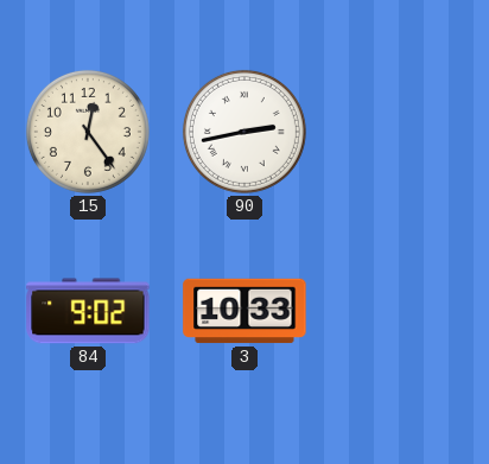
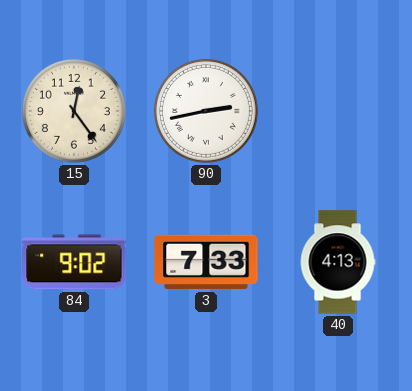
3: 10:33 -> 7:33 (206, 262)
40: none -> 4:13 (338, 262)
